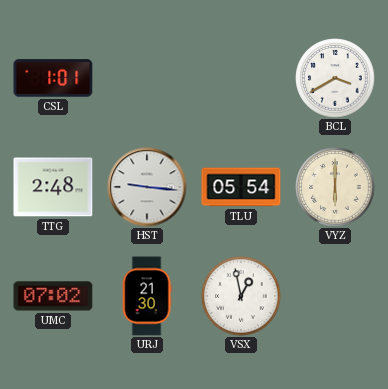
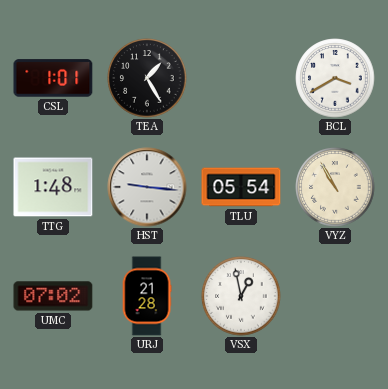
TEA: none -> 1:25 (147, 78)
TTG: 2:48 -> 1:48 (53, 187)
VYZ: 6:00 -> 10:55 (335, 187)
URJ: 21:30 -> 21:28 (147, 296)
